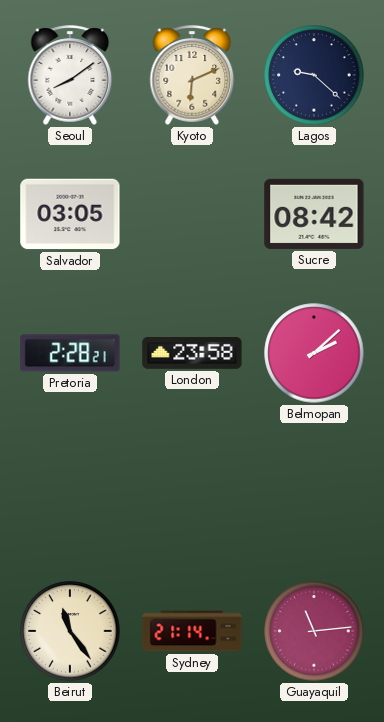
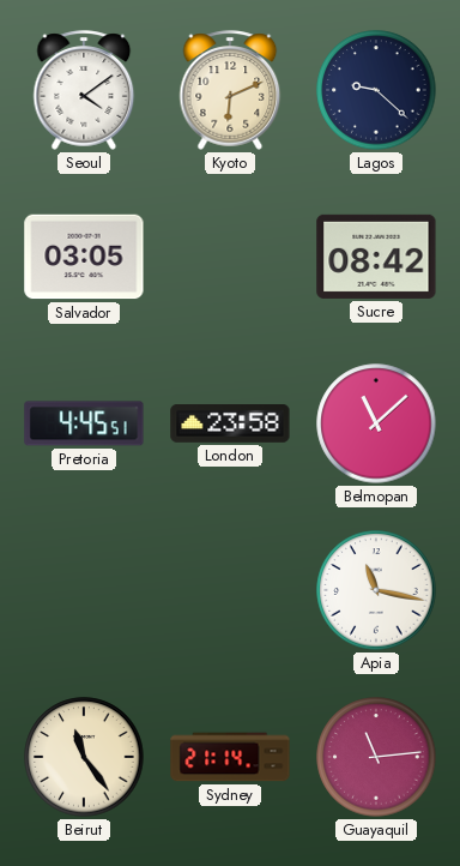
Seoul: 8:09 -> 4:09 (84, 90)
Pretoria: 2:28 -> 4:45 (84, 423)
Belmopan: 2:08 -> 11:08 (376, 423)
Apia: none -> 11:17 (376, 590)
